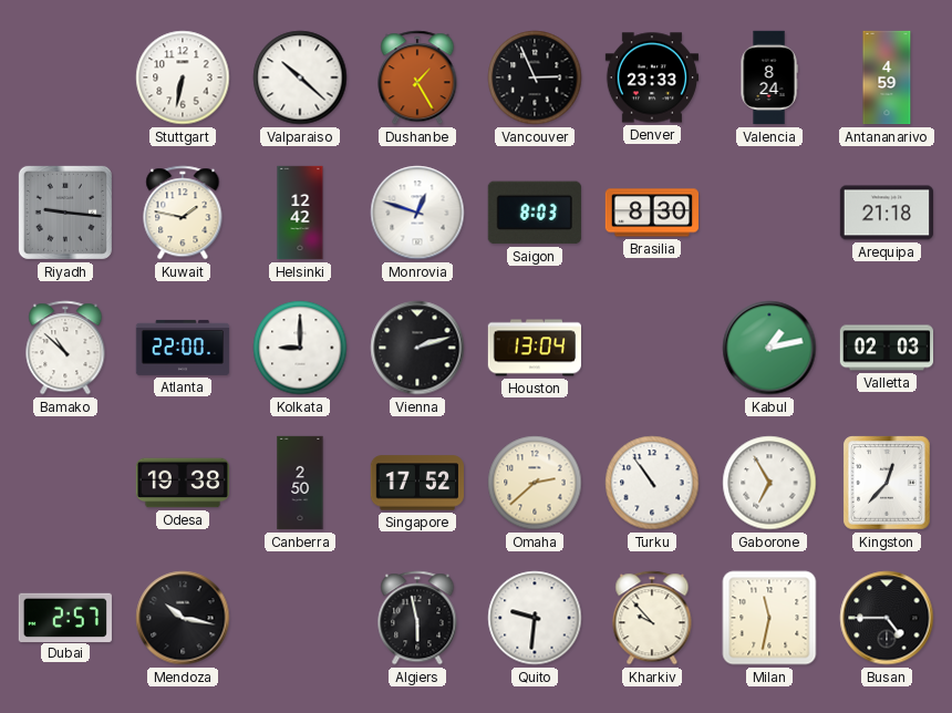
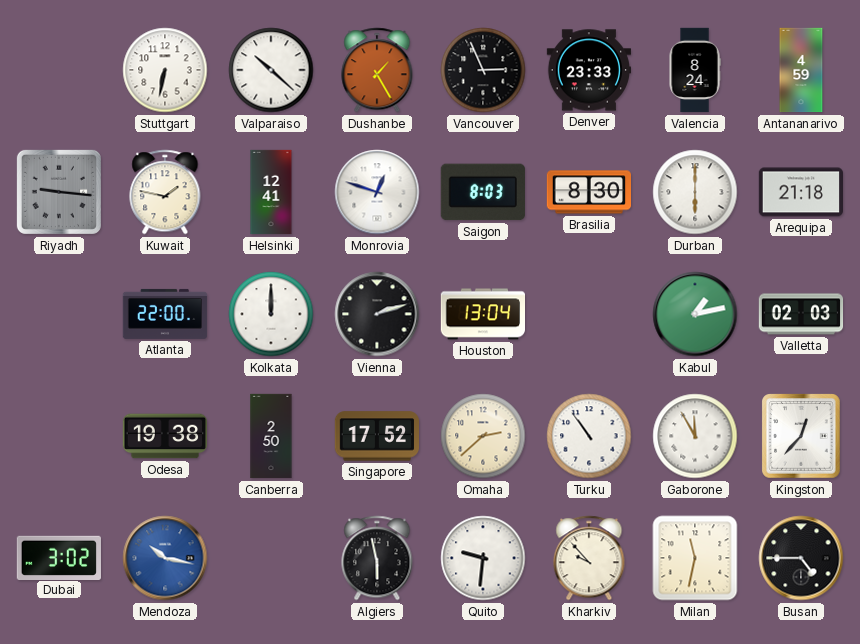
Helsinki: 12:42 -> 12:41 (271, 192)
Durban: none -> 6:00 (695, 192)
Bamako: 10:52 -> none (65, 348)
Kolkata: 9:00 -> 12:00 (271, 314)
Gaborone: 6:55 -> 11:55 (695, 436)
Dubai: 2:57 -> 3:02 (59, 557)
Mendoza dial: black -> blue (165, 558)
